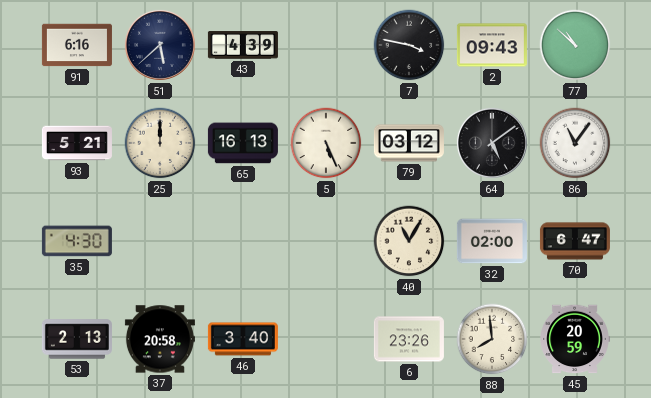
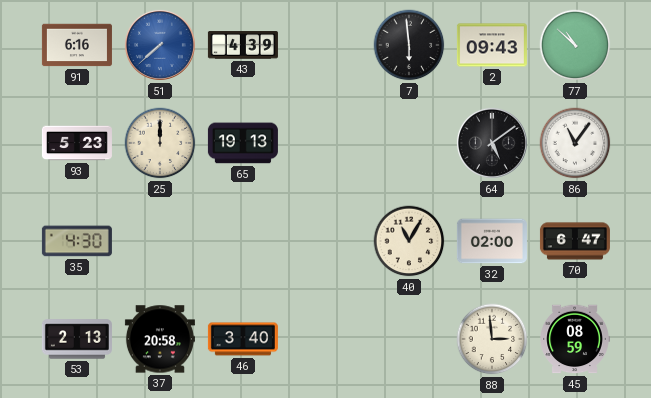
51: 5:38 -> 7:38 (160, 45)
51 dial: navy -> blue (160, 45)
7: 3:47 -> 5:59 (409, 45)
93: 5:21 -> 5:23 (77, 143)
65: 16:13 -> 19:13 (243, 143)
5: 5:26 -> none (326, 143)
79: 03:12 -> none (409, 143)
6: 23:26 -> none (409, 339)
88: 7:59 -> 2:59 (492, 339)
45: 20:59 -> 08:59 (575, 339)
